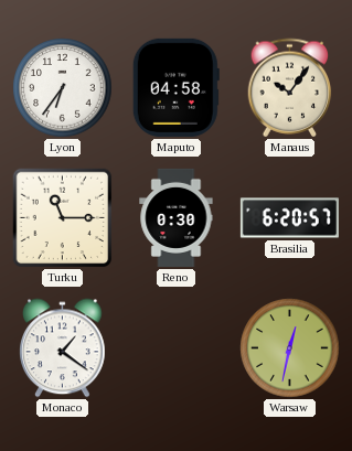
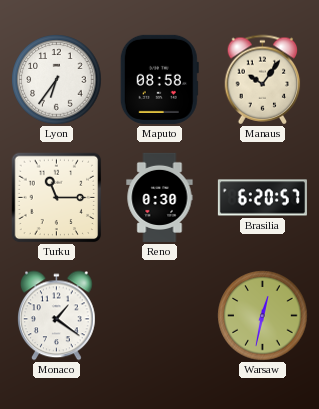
Maputo: 04:58 -> 08:58 (159, 79)
